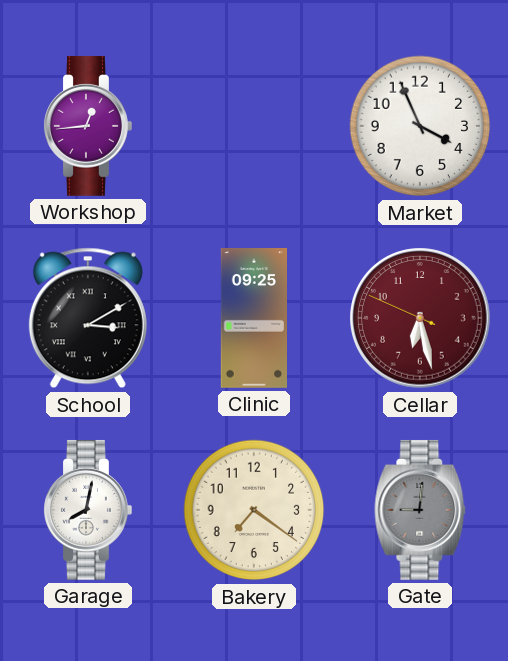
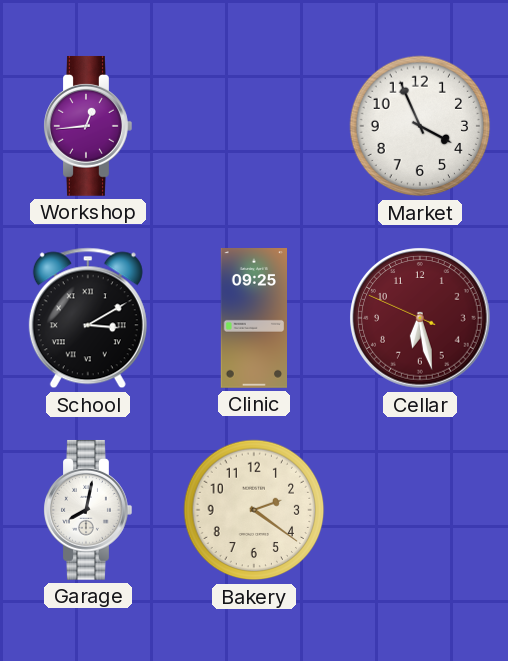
Bakery: 7:21 -> 2:21 (254, 510)
Gate: 9:01 -> none (420, 510)
